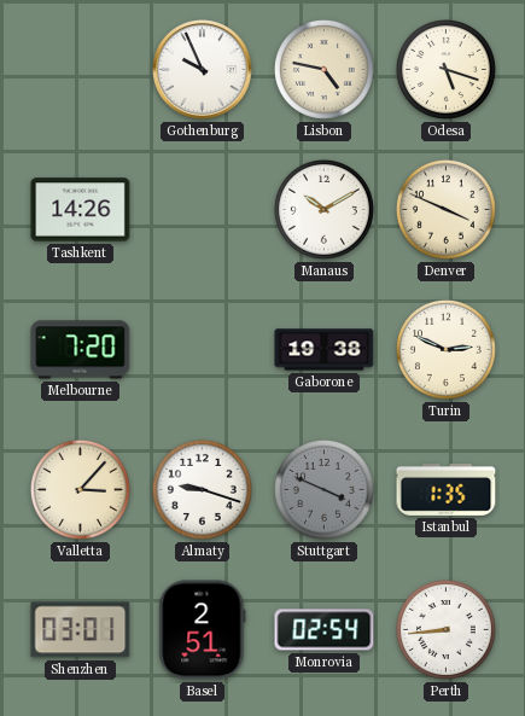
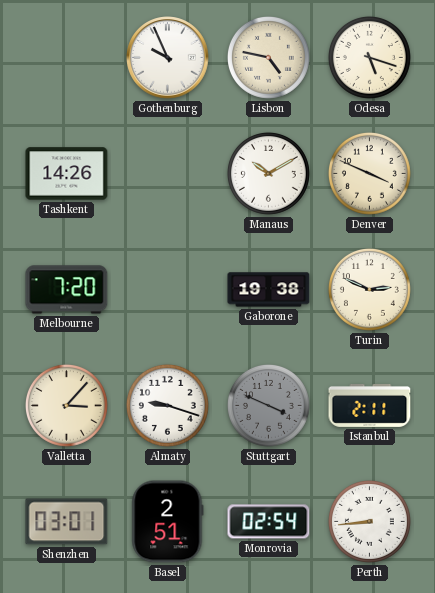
Istanbul: 1:35 -> 2:11 (370, 405)
